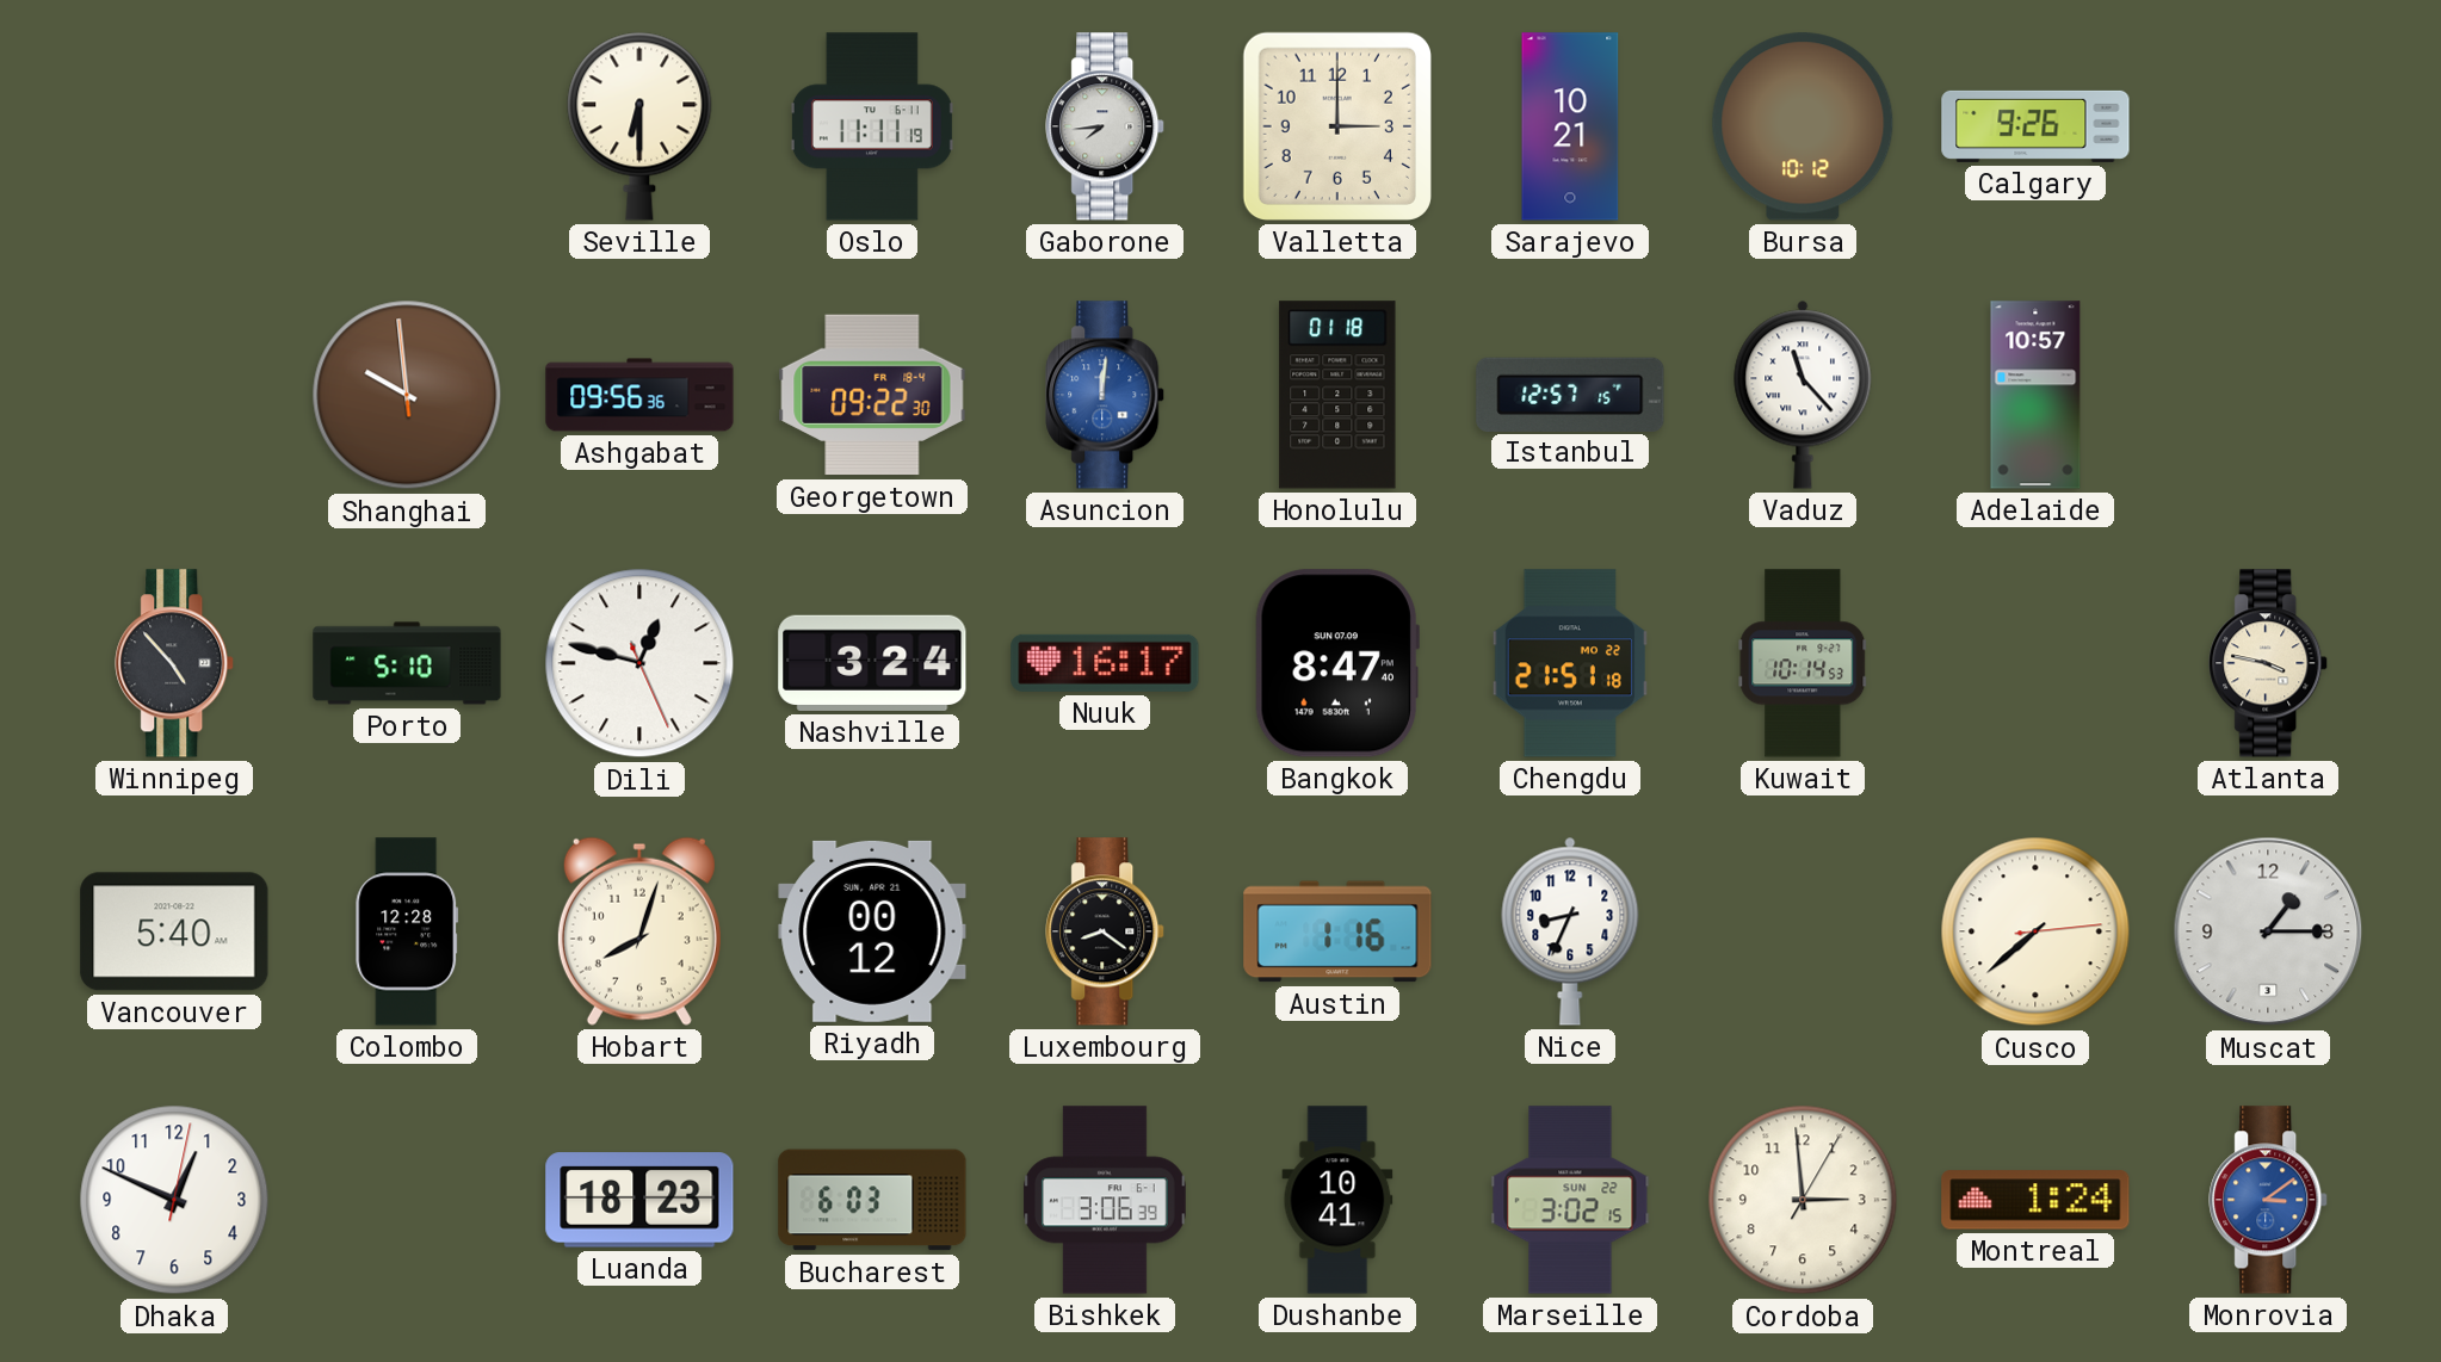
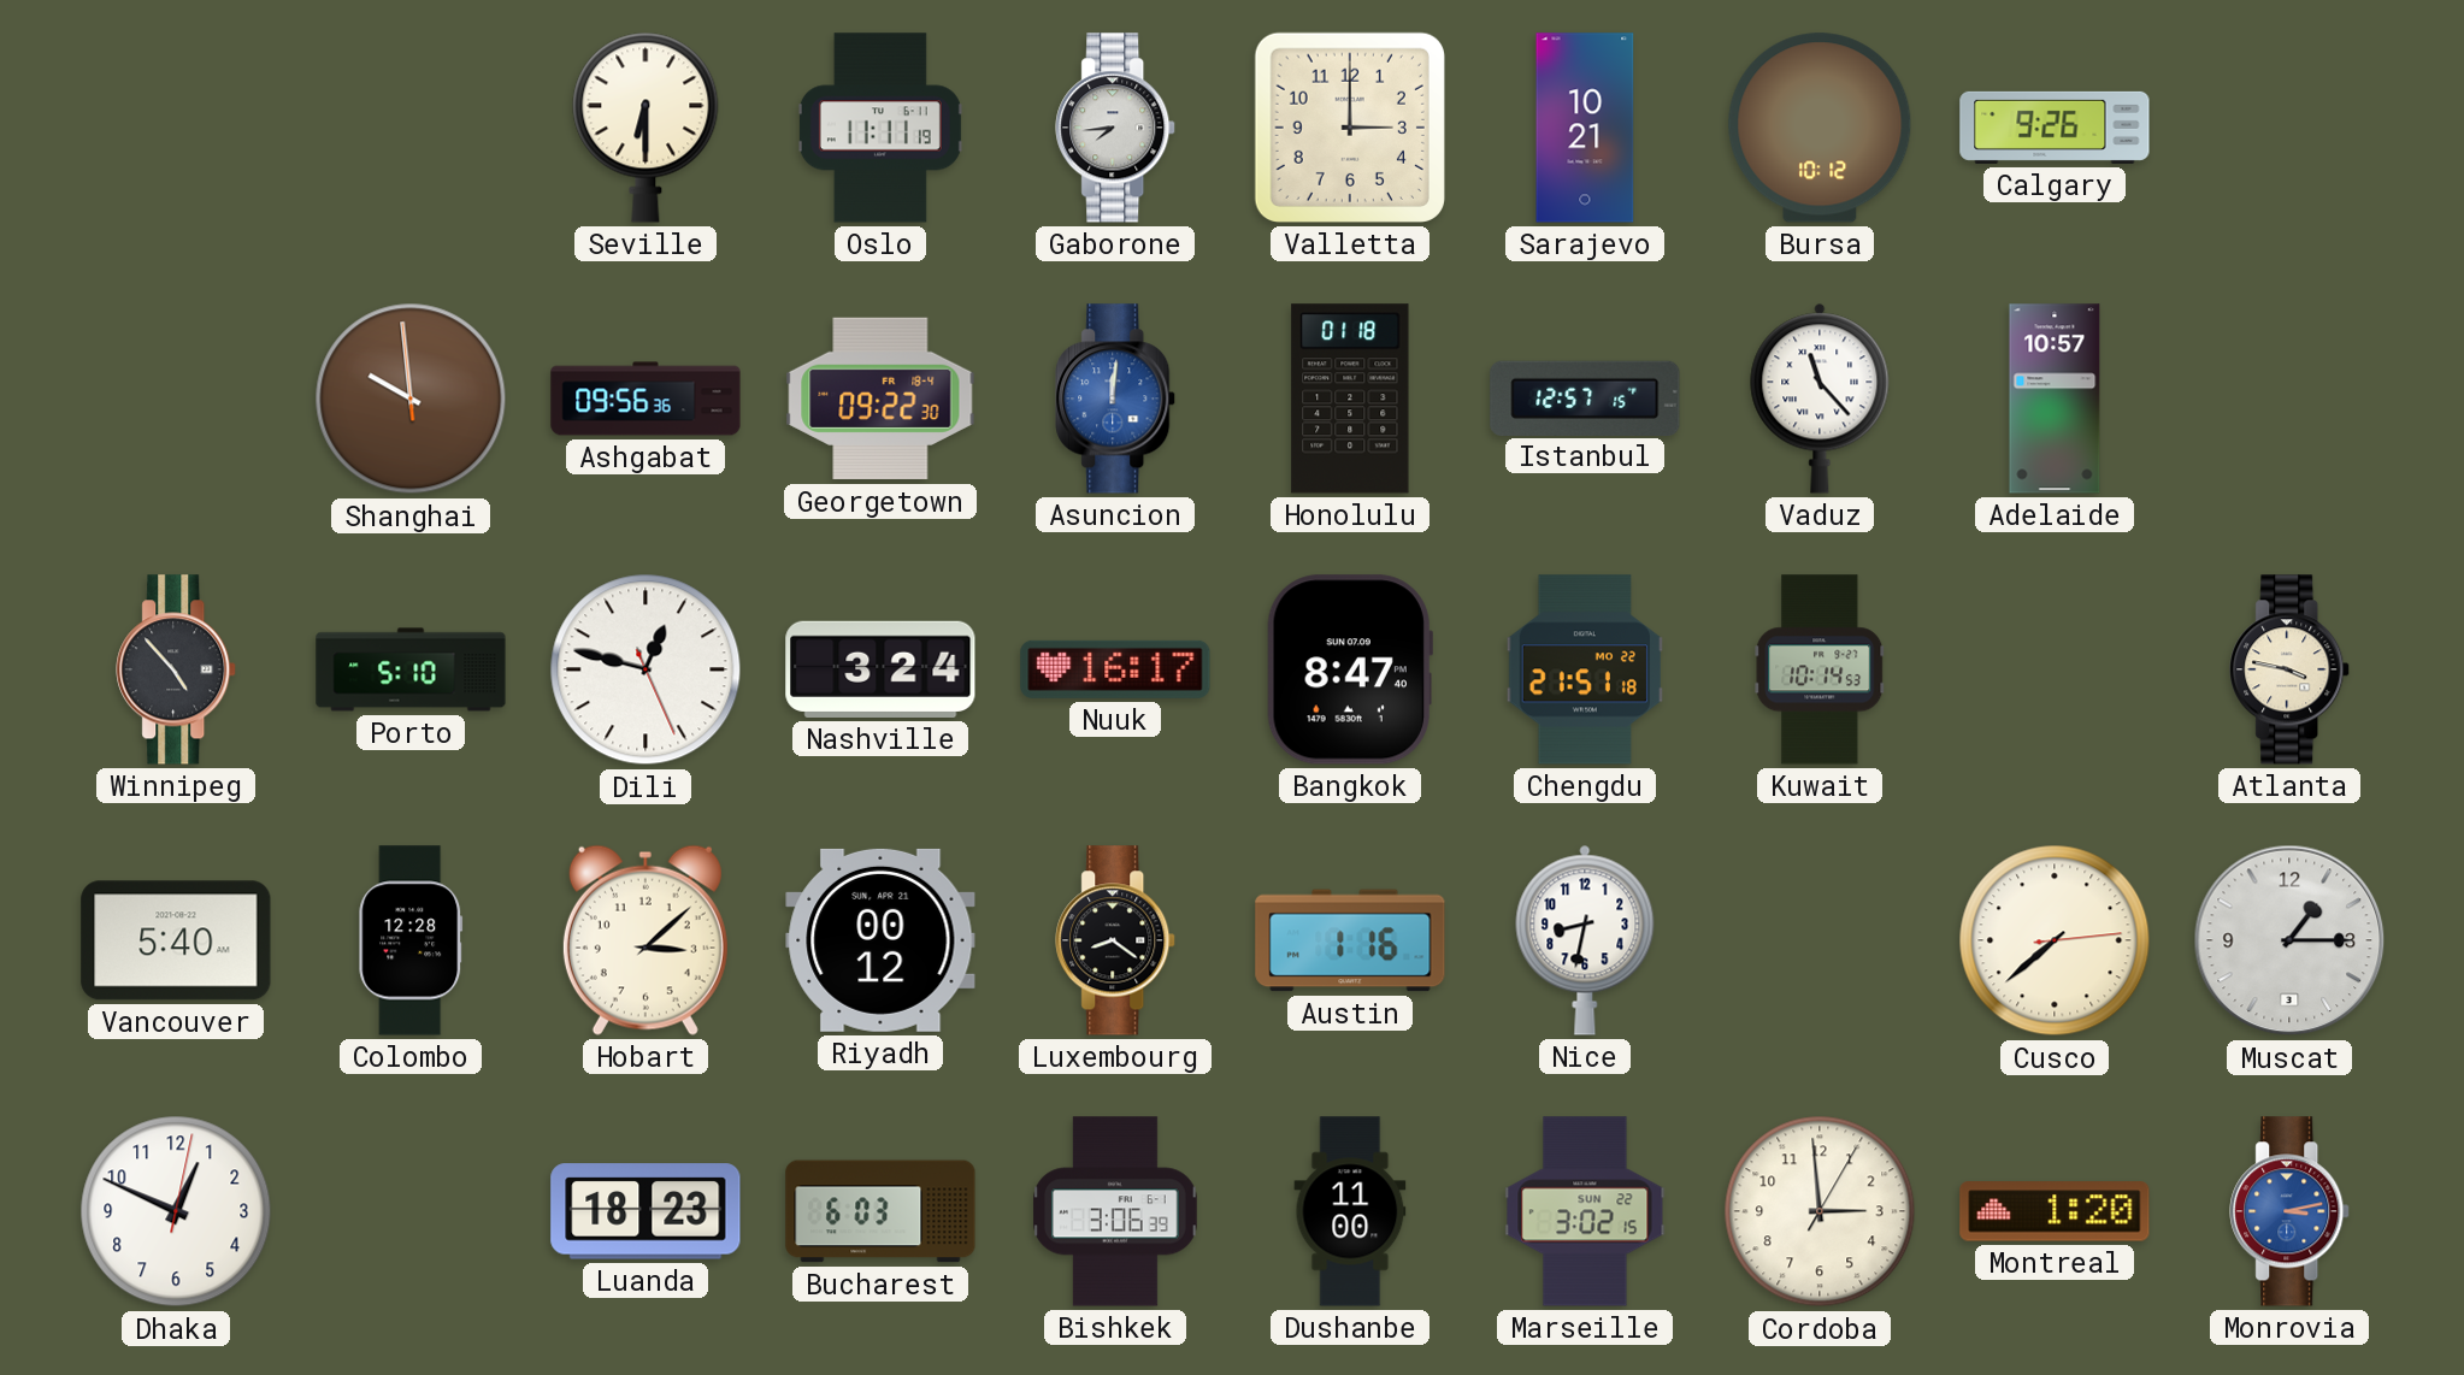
Hobart: 8:03 -> 3:08 (646, 940)
Nice: 8:34 -> 8:32 (1585, 940)
Dushanbe: 10:41 -> 11:00 (1350, 1211)
Montreal: 1:24 -> 1:20 (2055, 1211)
Monrovia: 3:09 -> 3:13 (2291, 1211)
